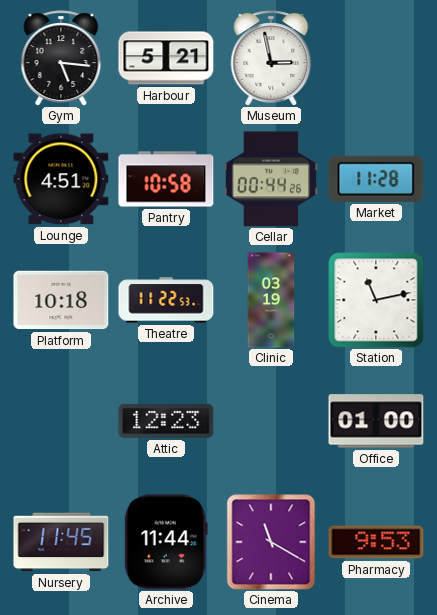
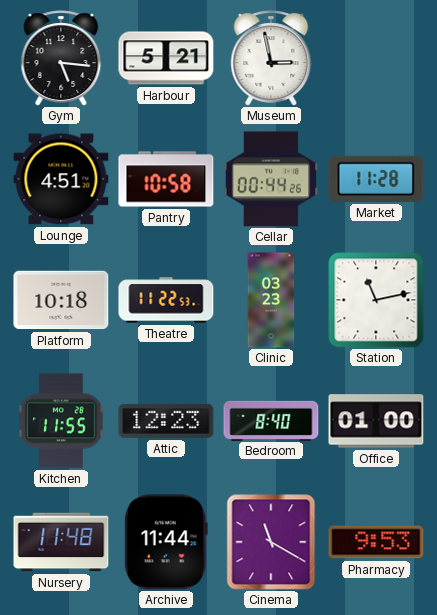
Clinic: 03:19 -> 03:23 (271, 300)
Kitchen: none -> 11:55 (61, 421)
Bedroom: none -> 8:40 (271, 420)
Nursery: 11:45 -> 11:48 (61, 542)
